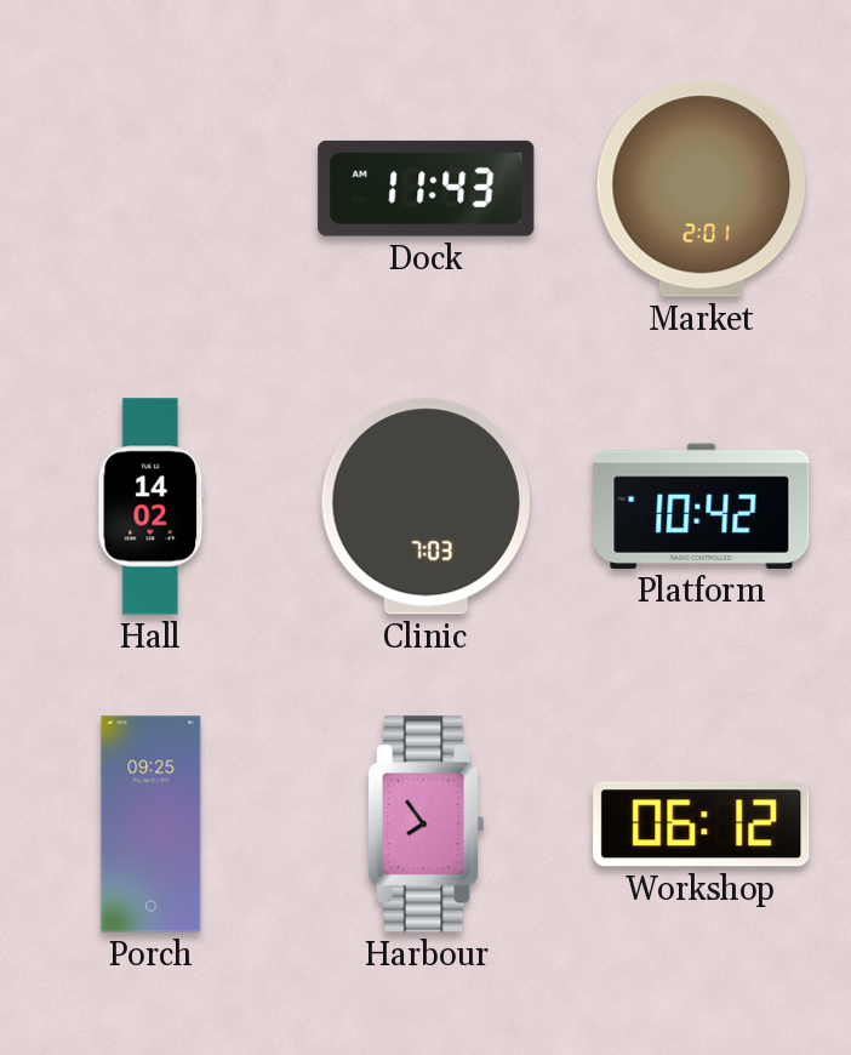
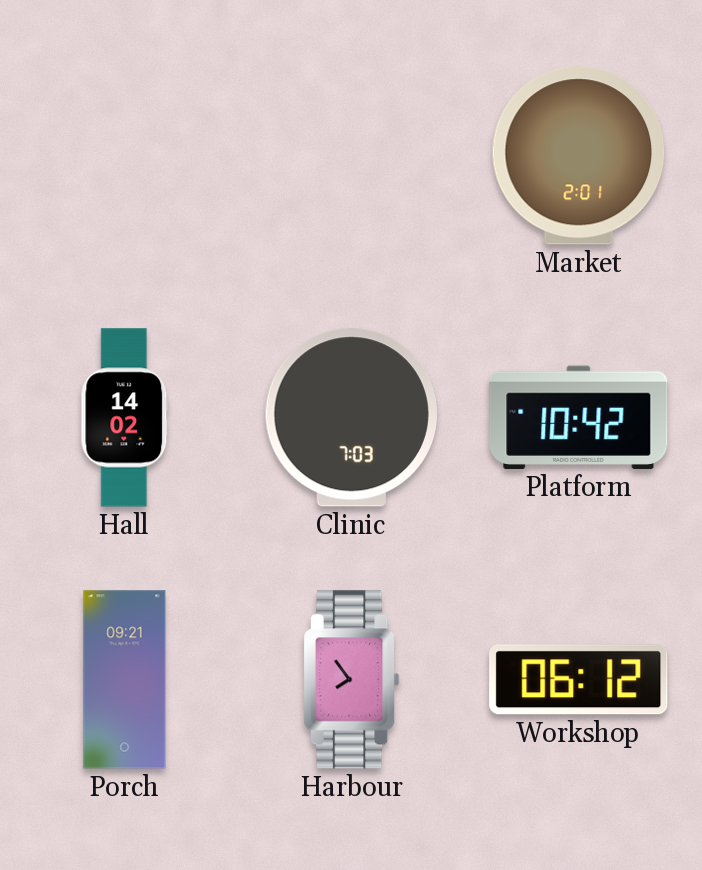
Dock: 11:43 -> none (427, 188)
Porch: 09:25 -> 09:21 (125, 680)
